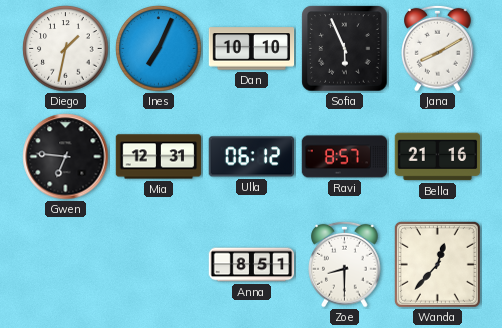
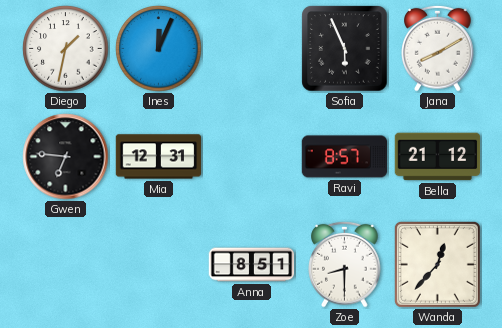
Ines: 7:04 -> 12:04 (159, 49)
Dan: 10:10 -> none (252, 49)
Ulla: 06:12 -> none (252, 157)
Bella: 21:16 -> 21:12 (438, 157)
